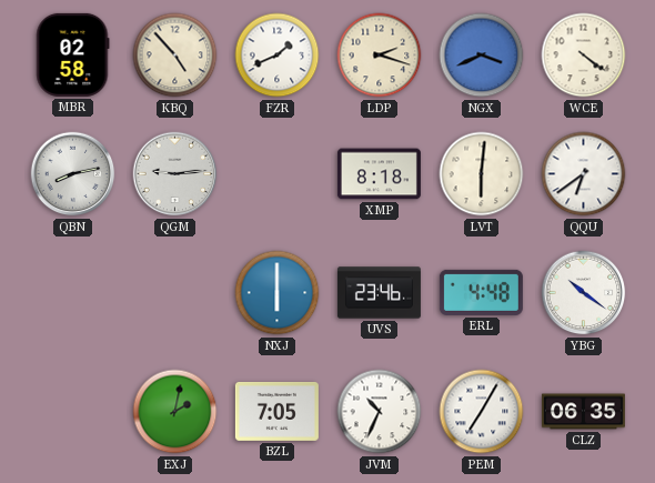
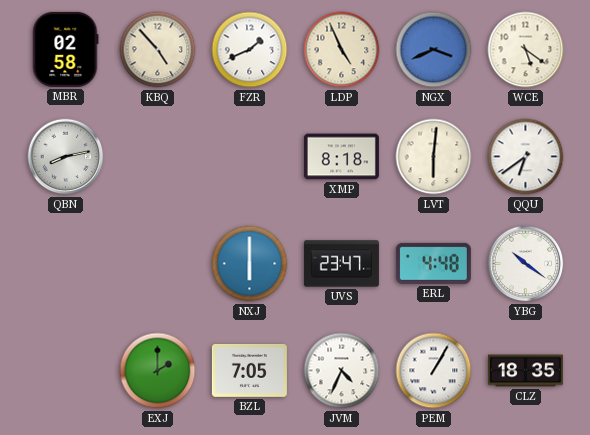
LDP: 2:18 -> 4:56 (342, 50)
WCE: 4:21 -> 5:21 (526, 50)
QGM: 9:14 -> none (175, 174)
UVS: 23:46 -> 23:47 (341, 264)
EXJ: 2:02 -> 2:00 (158, 371)
JVM: 10:34 -> 4:34 (342, 371)
PEM: 7:05 -> 1:05 (434, 371)
CLZ: 06:35 -> 18:35 (525, 371)
